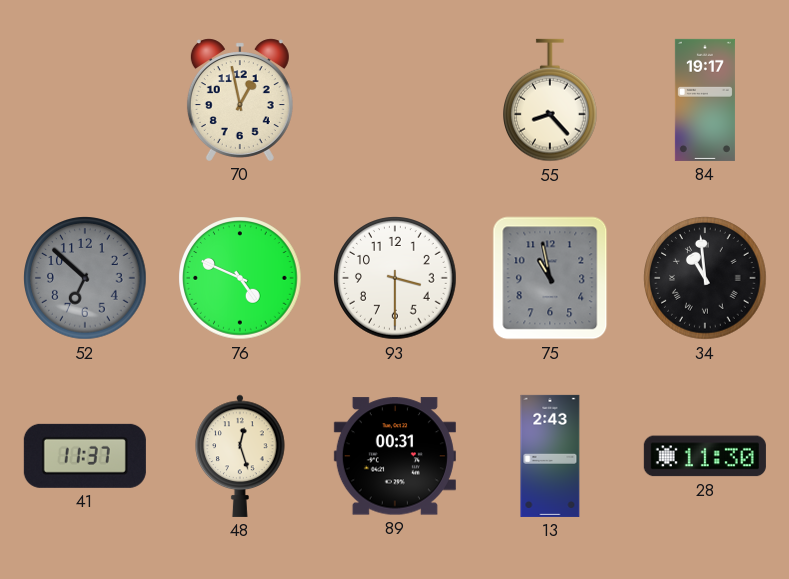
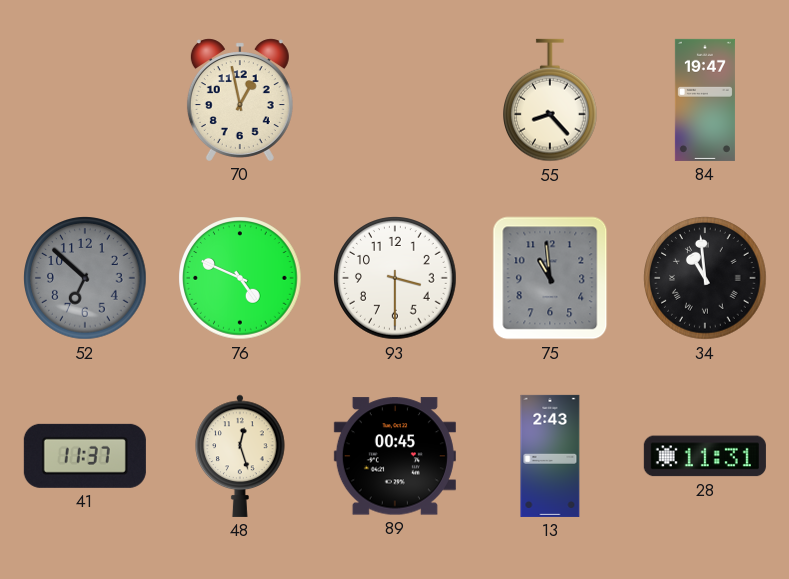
84: 19:17 -> 19:47 (705, 100)
75: 10:58 -> 10:59 (550, 278)
89: 00:31 -> 00:45 (395, 456)
28: 11:30 -> 11:31 (705, 456)
